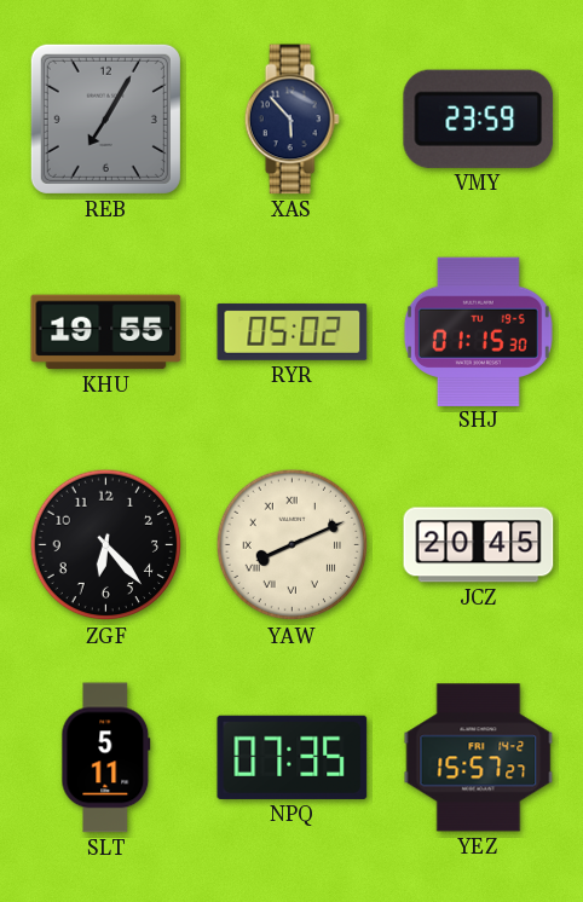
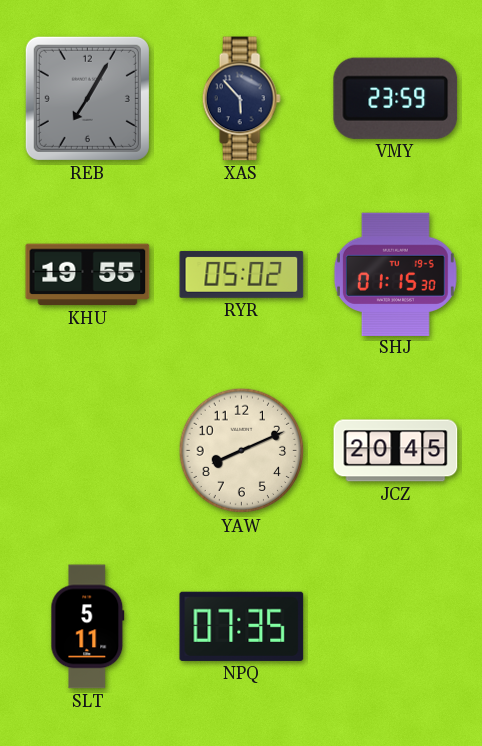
ZGF: 6:23 -> none (106, 545)
YAW numerals: Roman -> Arabic (242, 451)
YEZ: 15:57 -> none (479, 758)
